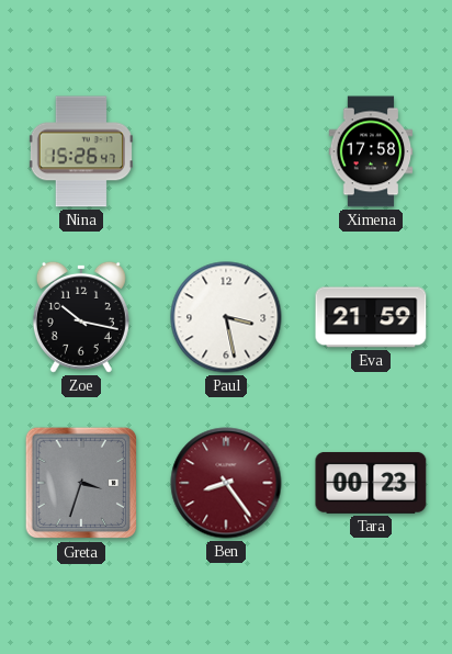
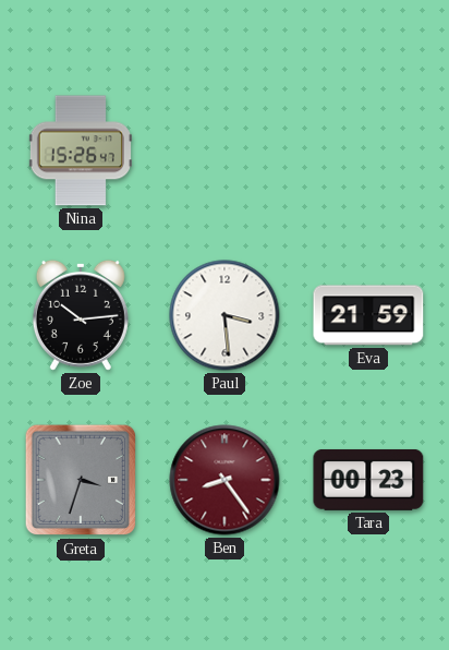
Ximena: 17:58 -> none (371, 151)
Zoe: 10:17 -> 10:14 (81, 315)
Paul: 3:28 -> 3:29 (225, 315)
